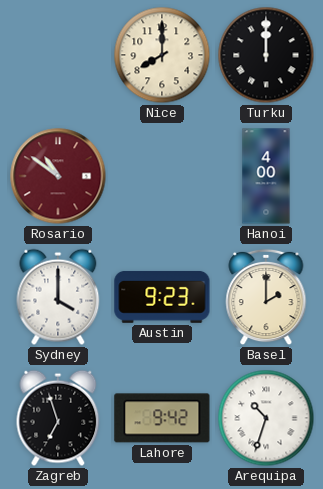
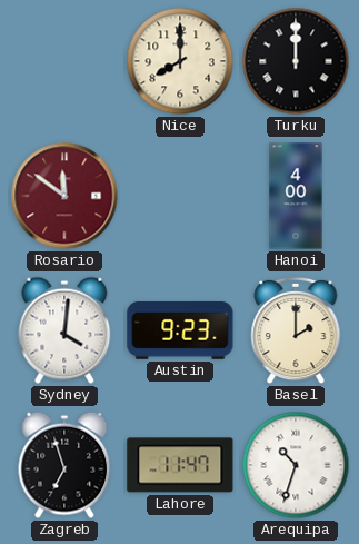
Rosario: 10:51 -> 11:51 (64, 196)
Sydney: 4:00 -> 4:01 (64, 330)
Lahore: 9:42 -> 11:47 (180, 465)
